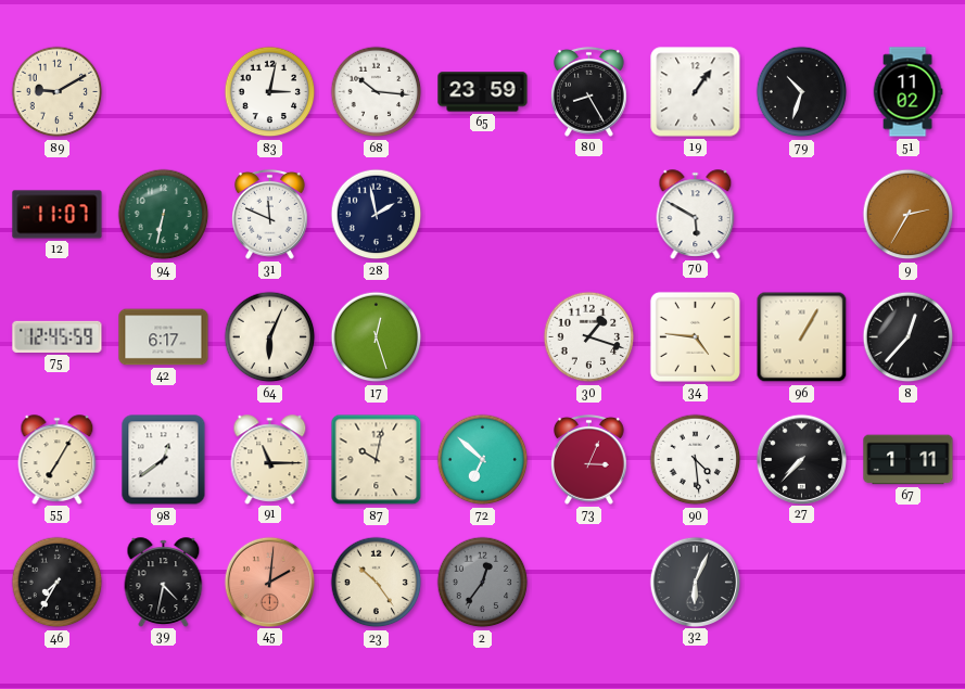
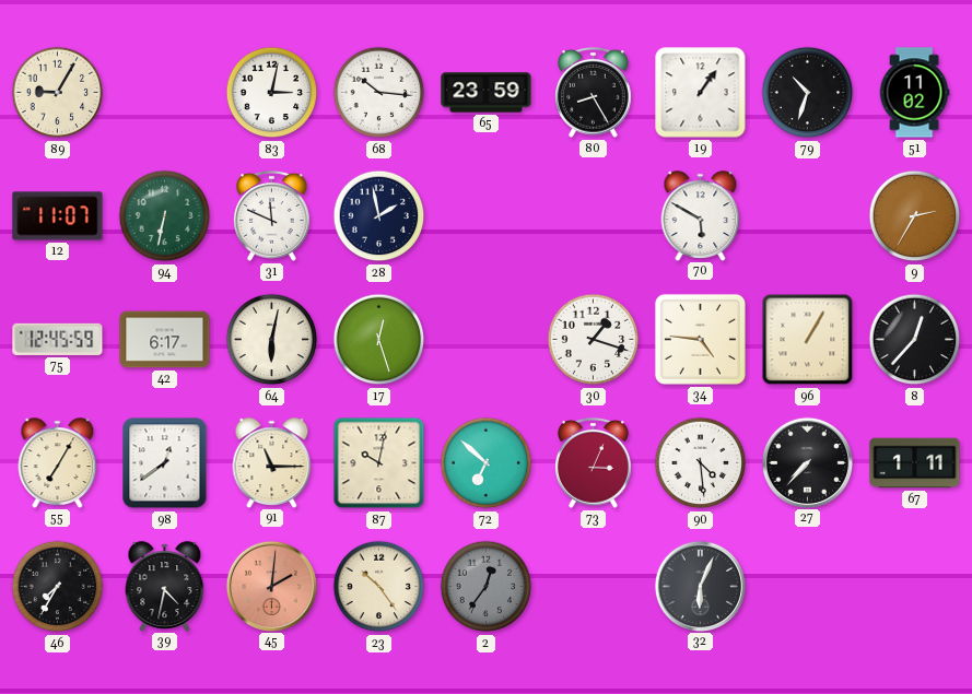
89: 9:10 -> 9:05 (58, 93)
64: 6:04 -> 6:02 (272, 340)
